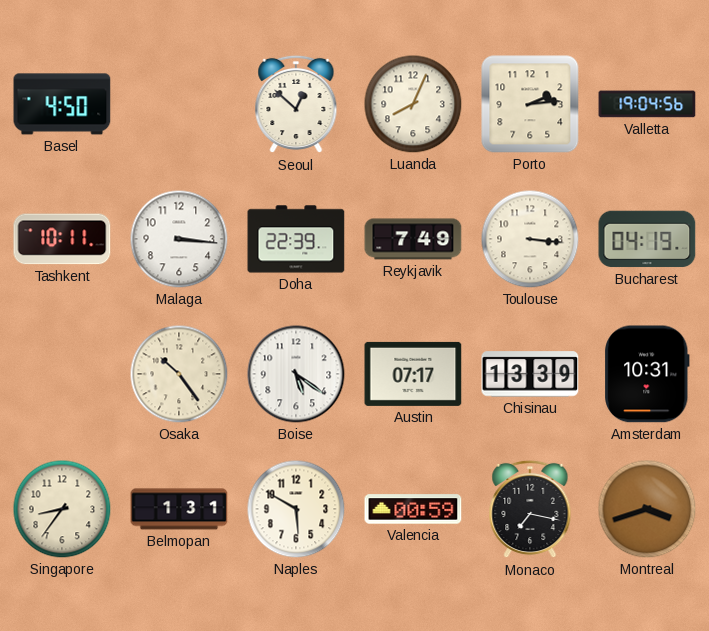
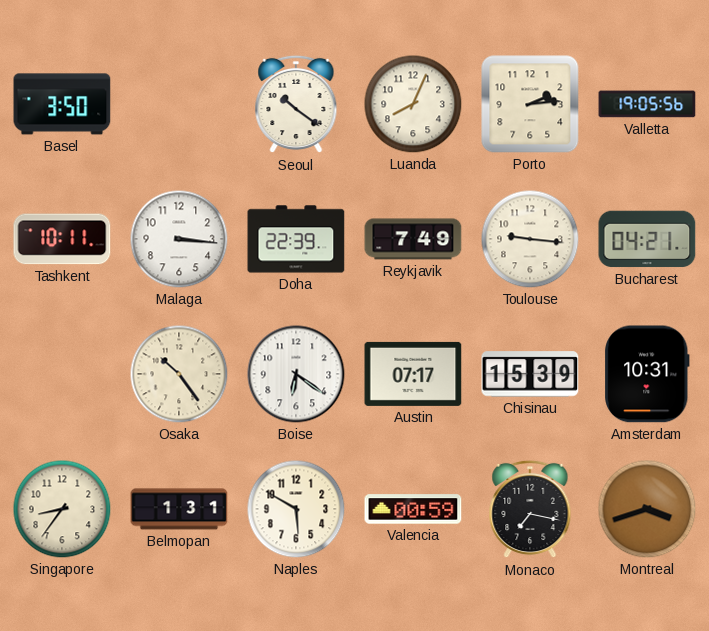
Basel: 4:50 -> 3:50 (62, 104)
Seoul: 12:52 -> 10:21 (296, 104)
Valletta: 19:04 -> 19:05 (647, 104)
Toulouse: 3:16 -> 9:16 (530, 239)
Bucharest: 04:19 -> 04:21 (647, 239)
Boise: 5:21 -> 6:21 (296, 374)
Chisinau: 13:39 -> 15:39 (530, 374)
